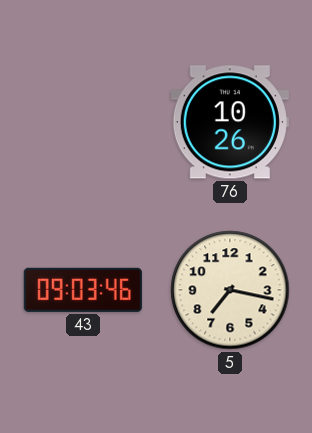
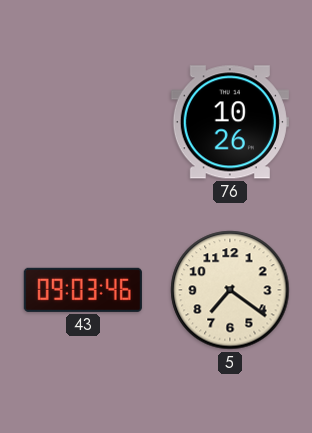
5: 7:17 -> 7:21 (230, 290)
